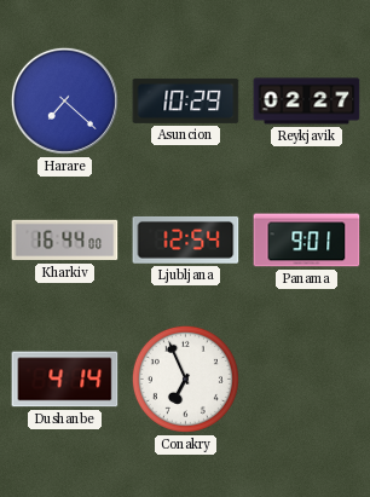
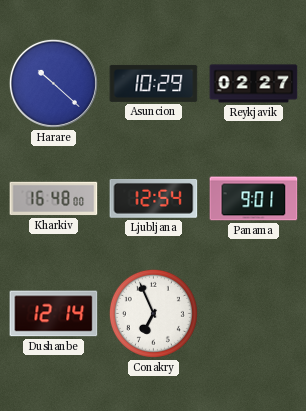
Harare: 7:22 -> 10:22 (53, 83)
Kharkiv: 16:44 -> 16:48 (54, 199)
Dushanbe: 4:14 -> 12:14 (54, 314)
